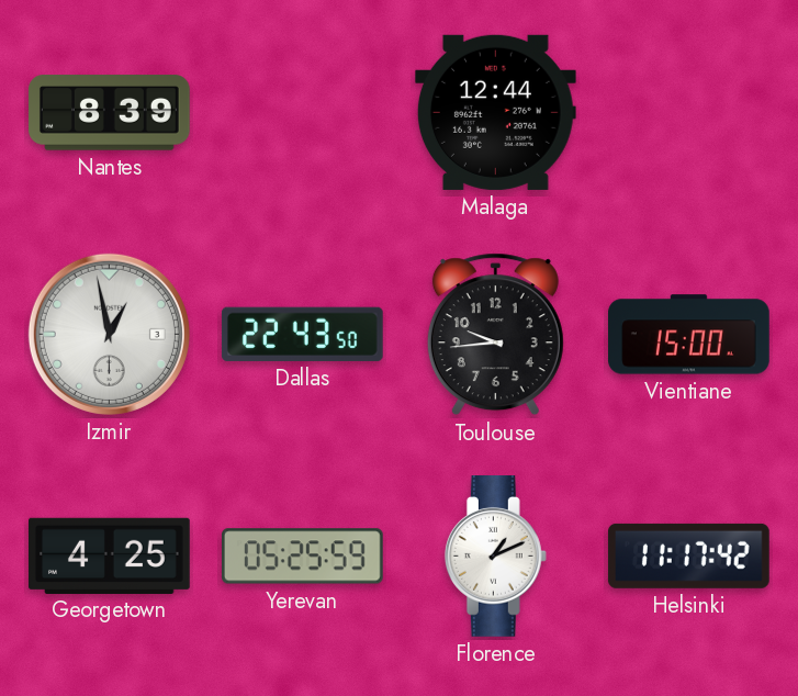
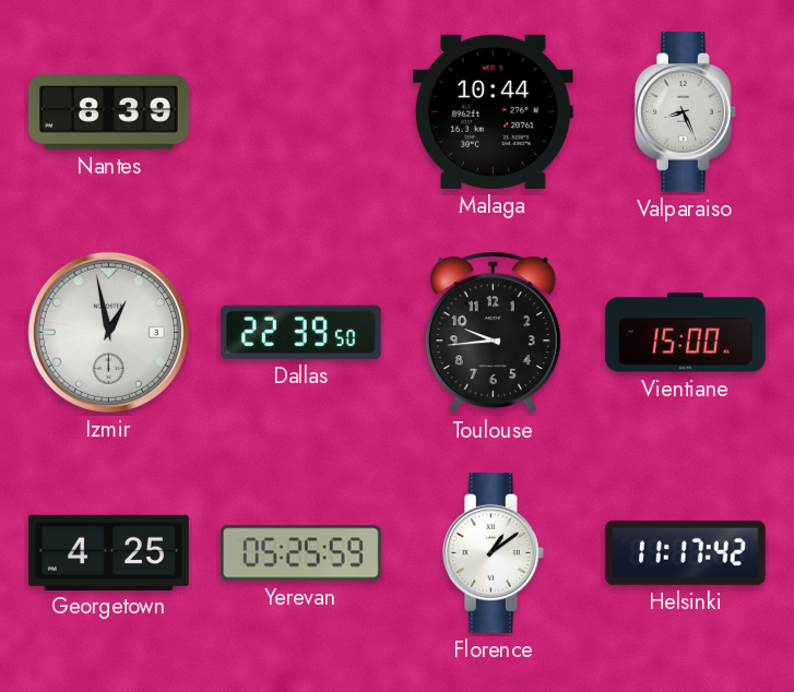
Malaga: 12:44 -> 10:44 (493, 111)
Valparaiso: none -> 8:26 (685, 112)
Dallas: 22:43 -> 22:39 (300, 332)
Florence: 1:11 -> 1:09 (493, 553)
